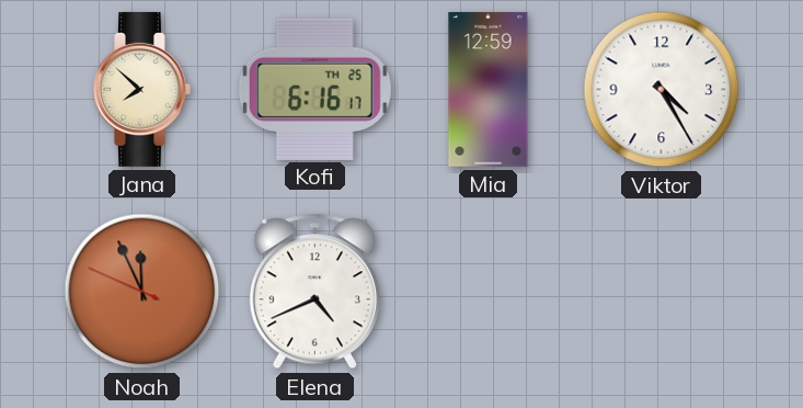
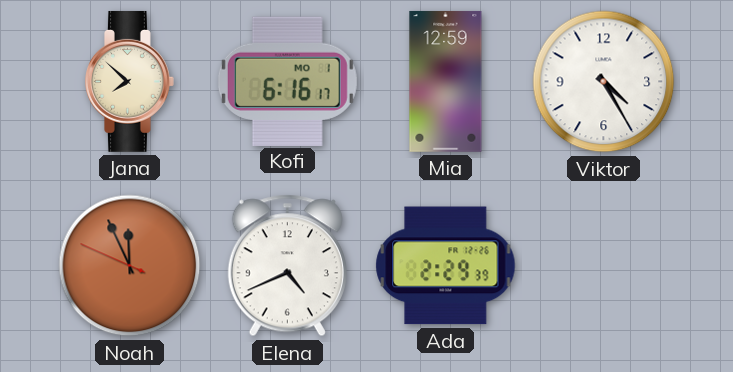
Kofi date: TH 25 -> MO 1 (287, 81)
Ada: none -> 2:29 (446, 266)
